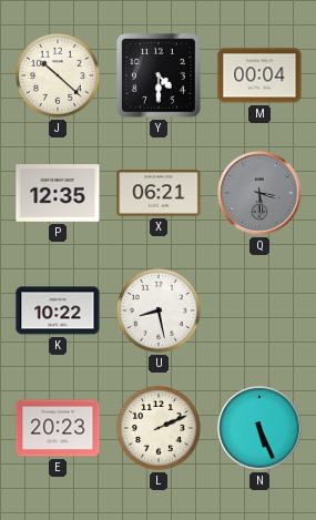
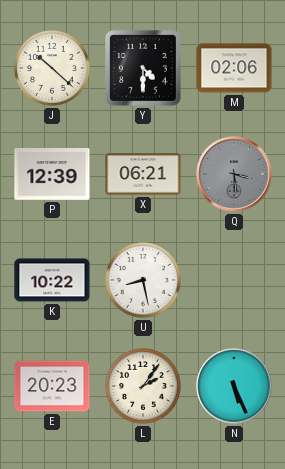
M: 00:04 -> 02:06 (234, 68)
P: 12:35 -> 12:39 (52, 174)
L: 2:11 -> 2:06 (144, 387)
